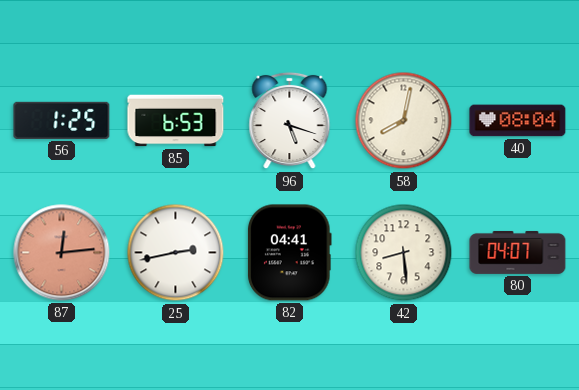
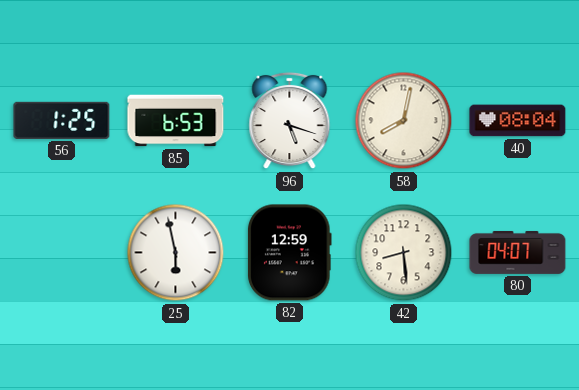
87: 12:14 -> none (62, 253)
25: 2:43 -> 5:58 (176, 253)
82: 04:41 -> 12:59 (290, 253)
